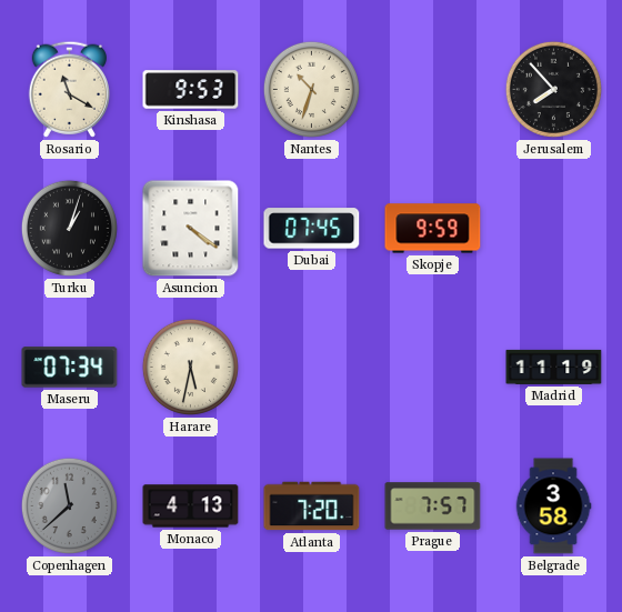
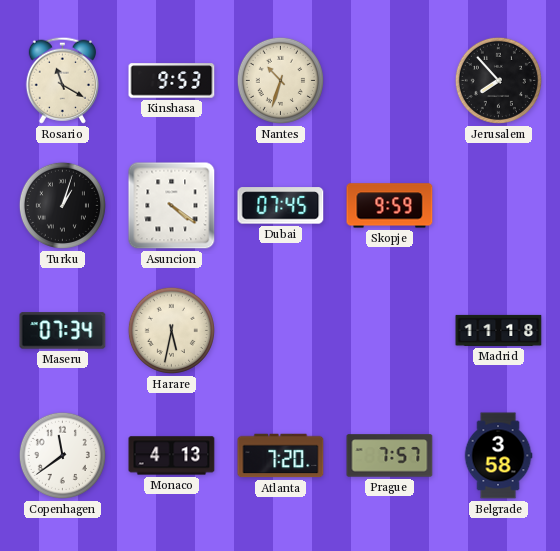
Madrid: 11:19 -> 11:18 (499, 330)
Copenhagen: 11:38 -> 11:39 (62, 455)
Copenhagen dial: grey -> white (62, 455)
